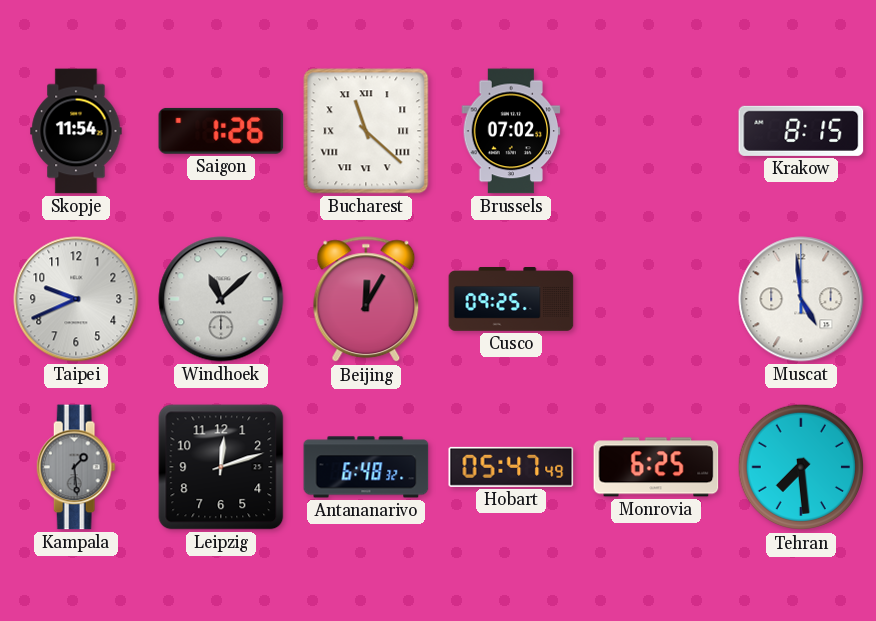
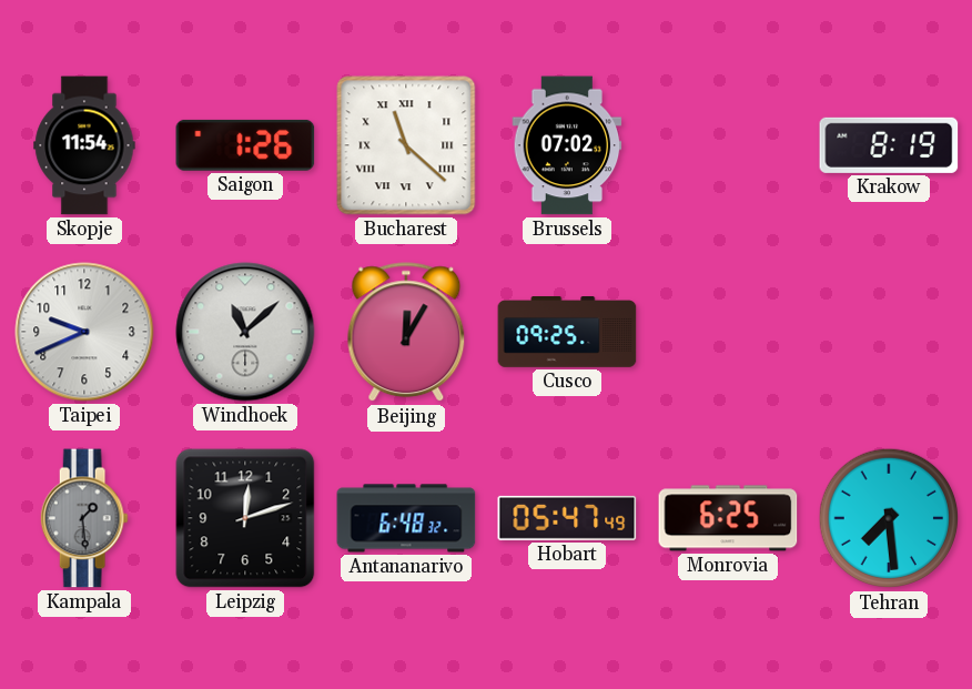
Krakow: 8:15 -> 8:19 (889, 145)
Muscat: 4:59 -> none (801, 299)
